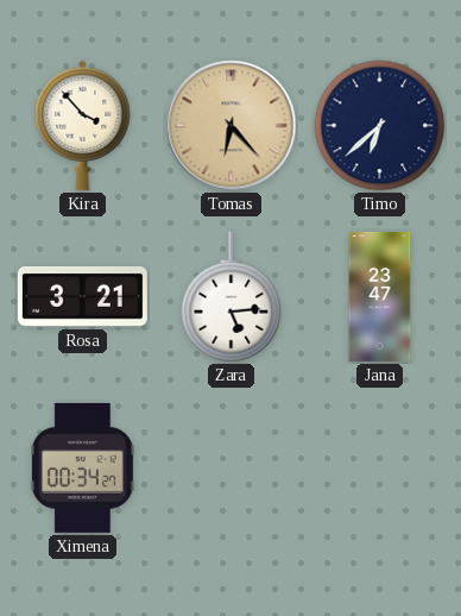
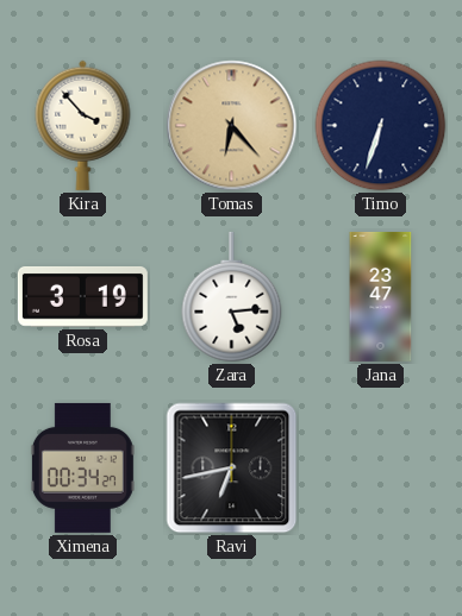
Timo: 6:38 -> 6:33 (381, 126)
Rosa: 3:21 -> 3:19 (82, 296)
Ravi: none -> 6:43 (232, 469)
